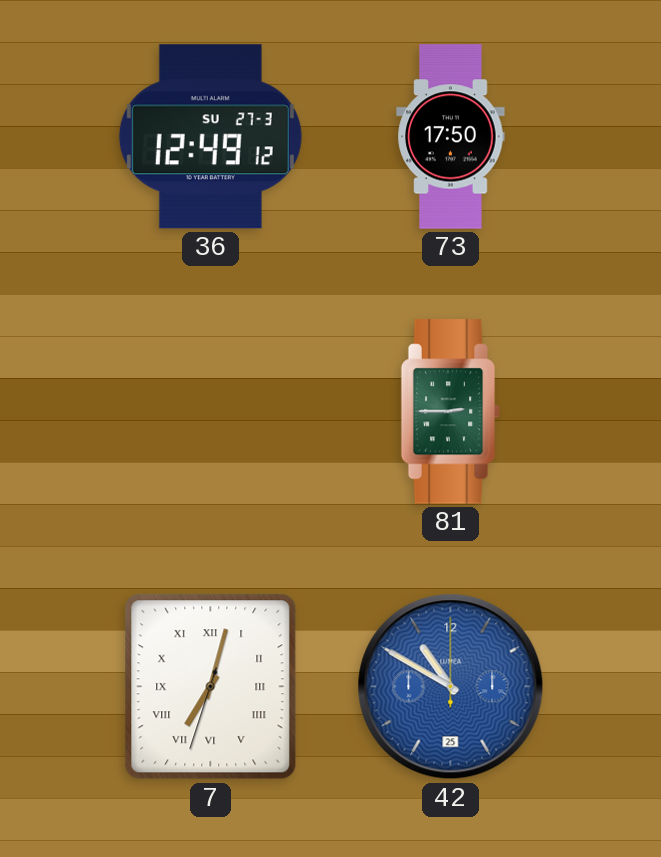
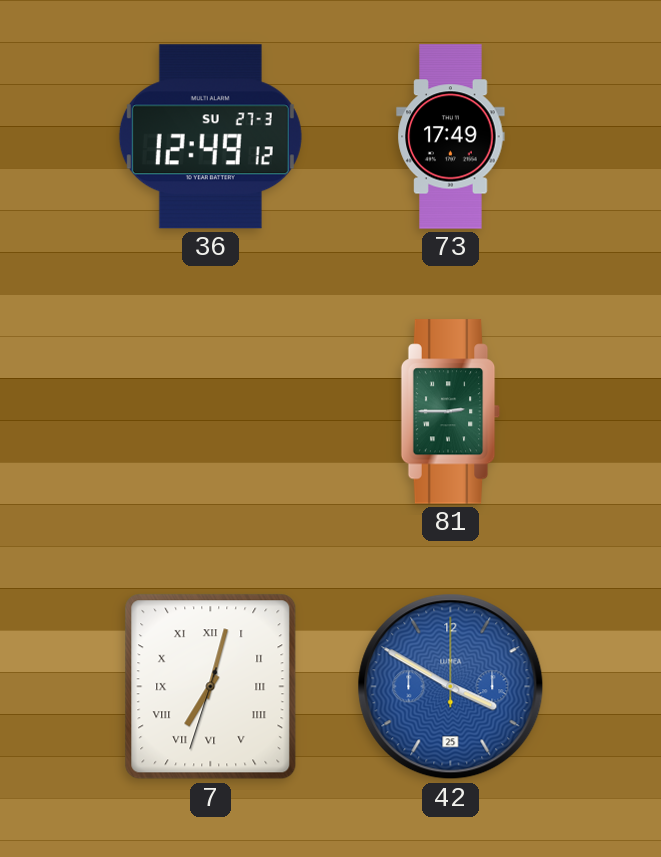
73: 17:50 -> 17:49 (451, 137)
42: 10:50 -> 3:50 (451, 687)
